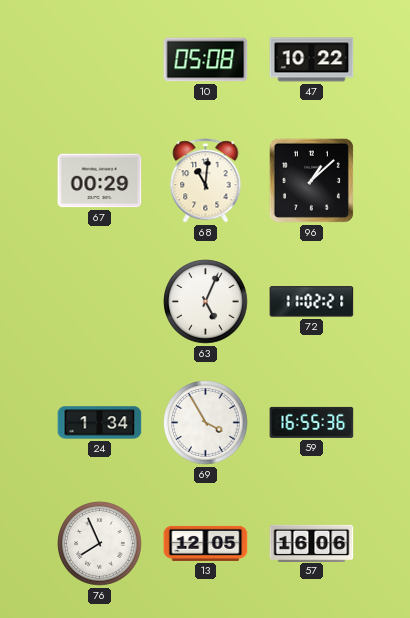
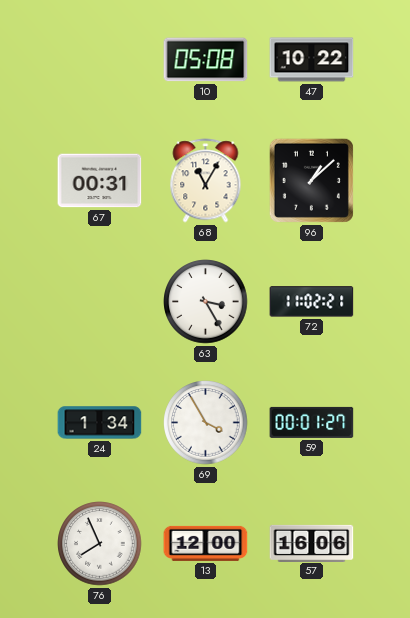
67: 00:29 -> 00:31 (100, 181)
68: 11:01 -> 11:05 (206, 181)
63: 5:04 -> 3:25 (206, 302)
59: 16:55 -> 00:01 (312, 422)
13: 12:05 -> 12:00 (206, 543)
